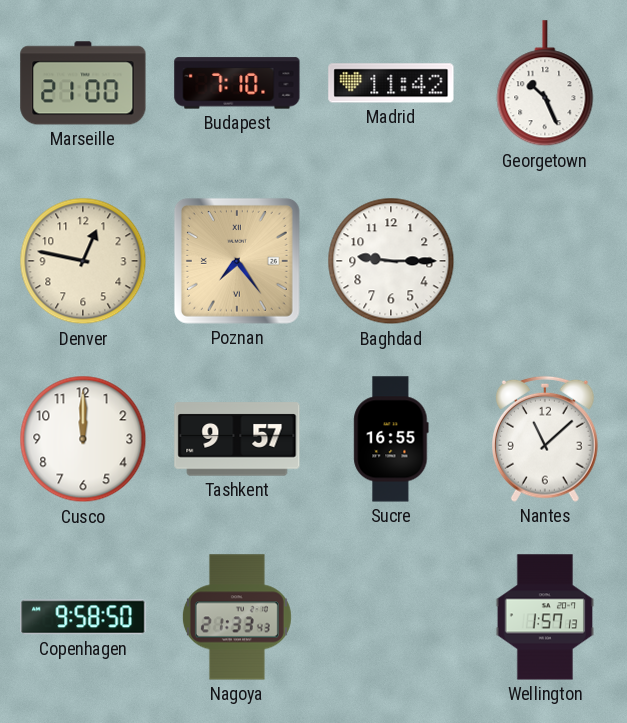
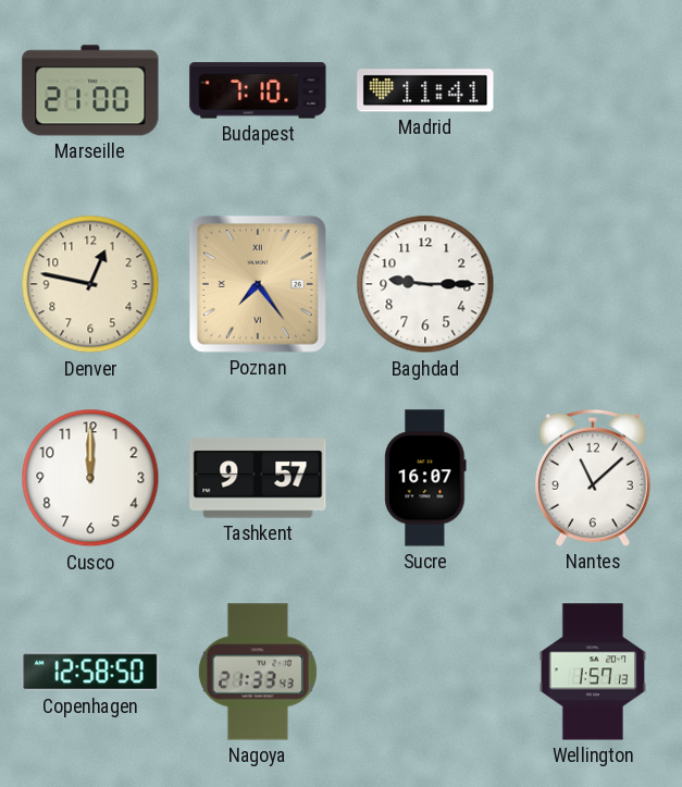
Madrid: 11:42 -> 11:41 (425, 90)
Georgetown: 10:26 -> none (545, 84)
Sucre: 16:55 -> 16:07 (425, 478)
Copenhagen: 9:58 -> 12:58 (90, 672)
